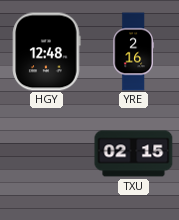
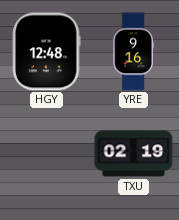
YRE: 2:16 -> 9:16 (133, 52)
TXU: 02:15 -> 02:19 (134, 154)
